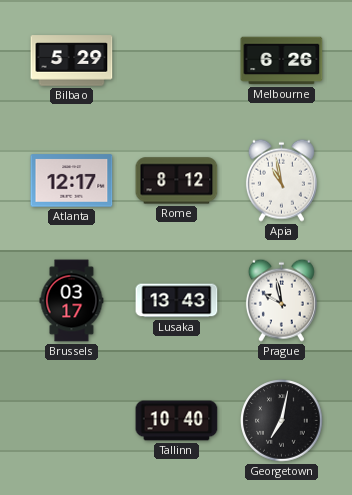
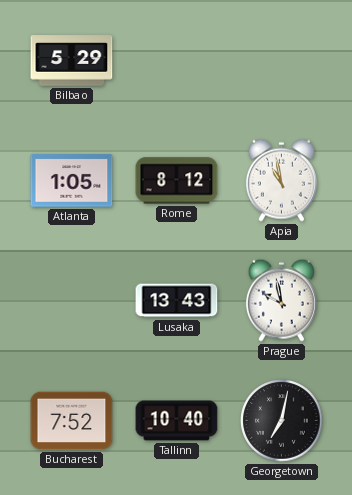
Melbourne: 6:26 -> none (282, 61)
Atlanta: 12:17 -> 1:05 (72, 181)
Brussels: 03:17 -> none (72, 301)
Bucharest: none -> 7:52 (72, 421)
